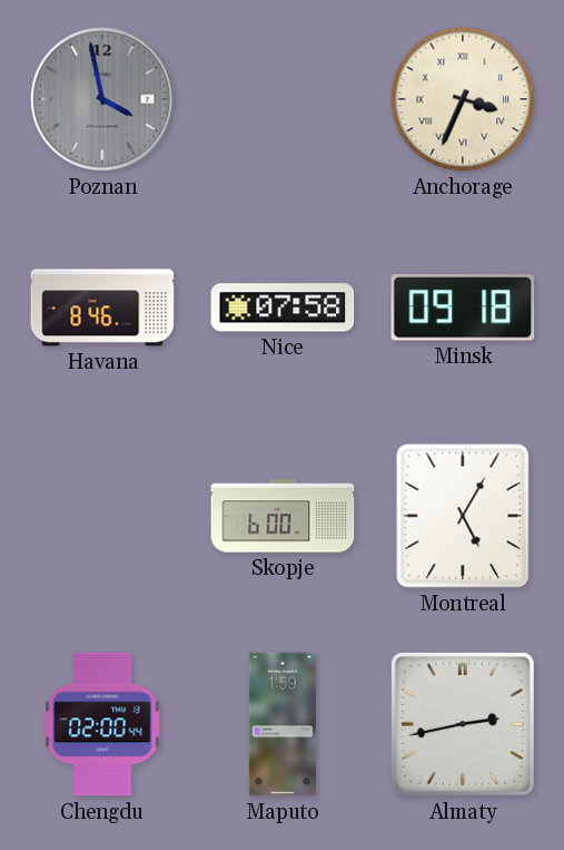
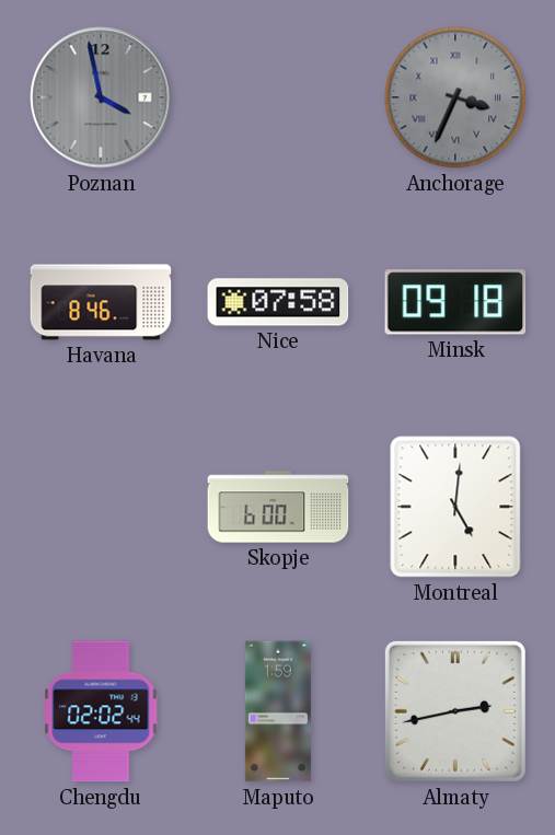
Anchorage dial: cream -> grey (455, 97)
Montreal: 5:05 -> 5:01 (455, 507)
Chengdu: 02:00 -> 02:02 (101, 711)
